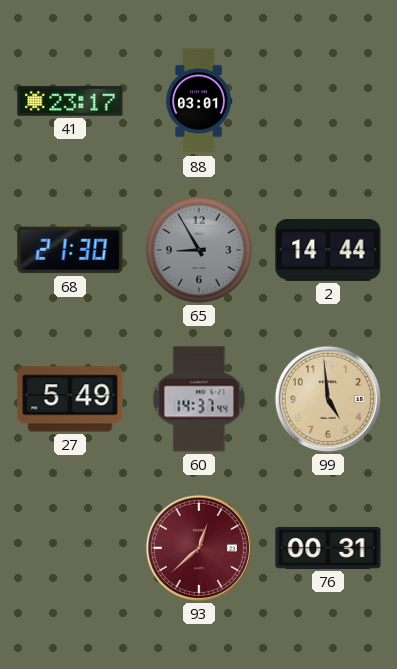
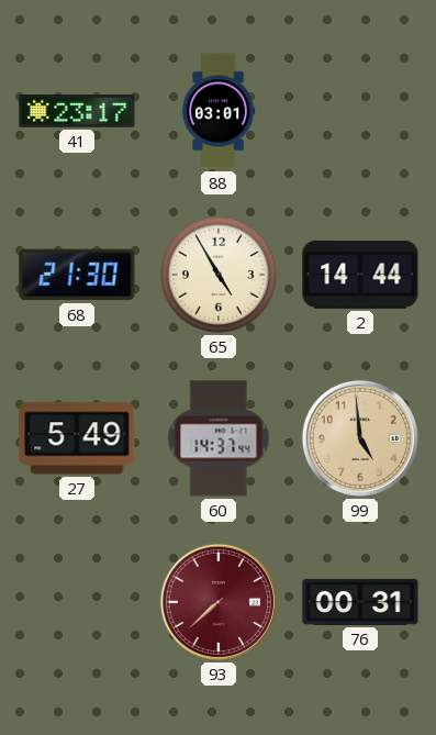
65: 8:55 -> 4:55 (219, 275)
65 dial: grey -> cream (219, 275)
93: 12:38 -> 7:38 (219, 602)
